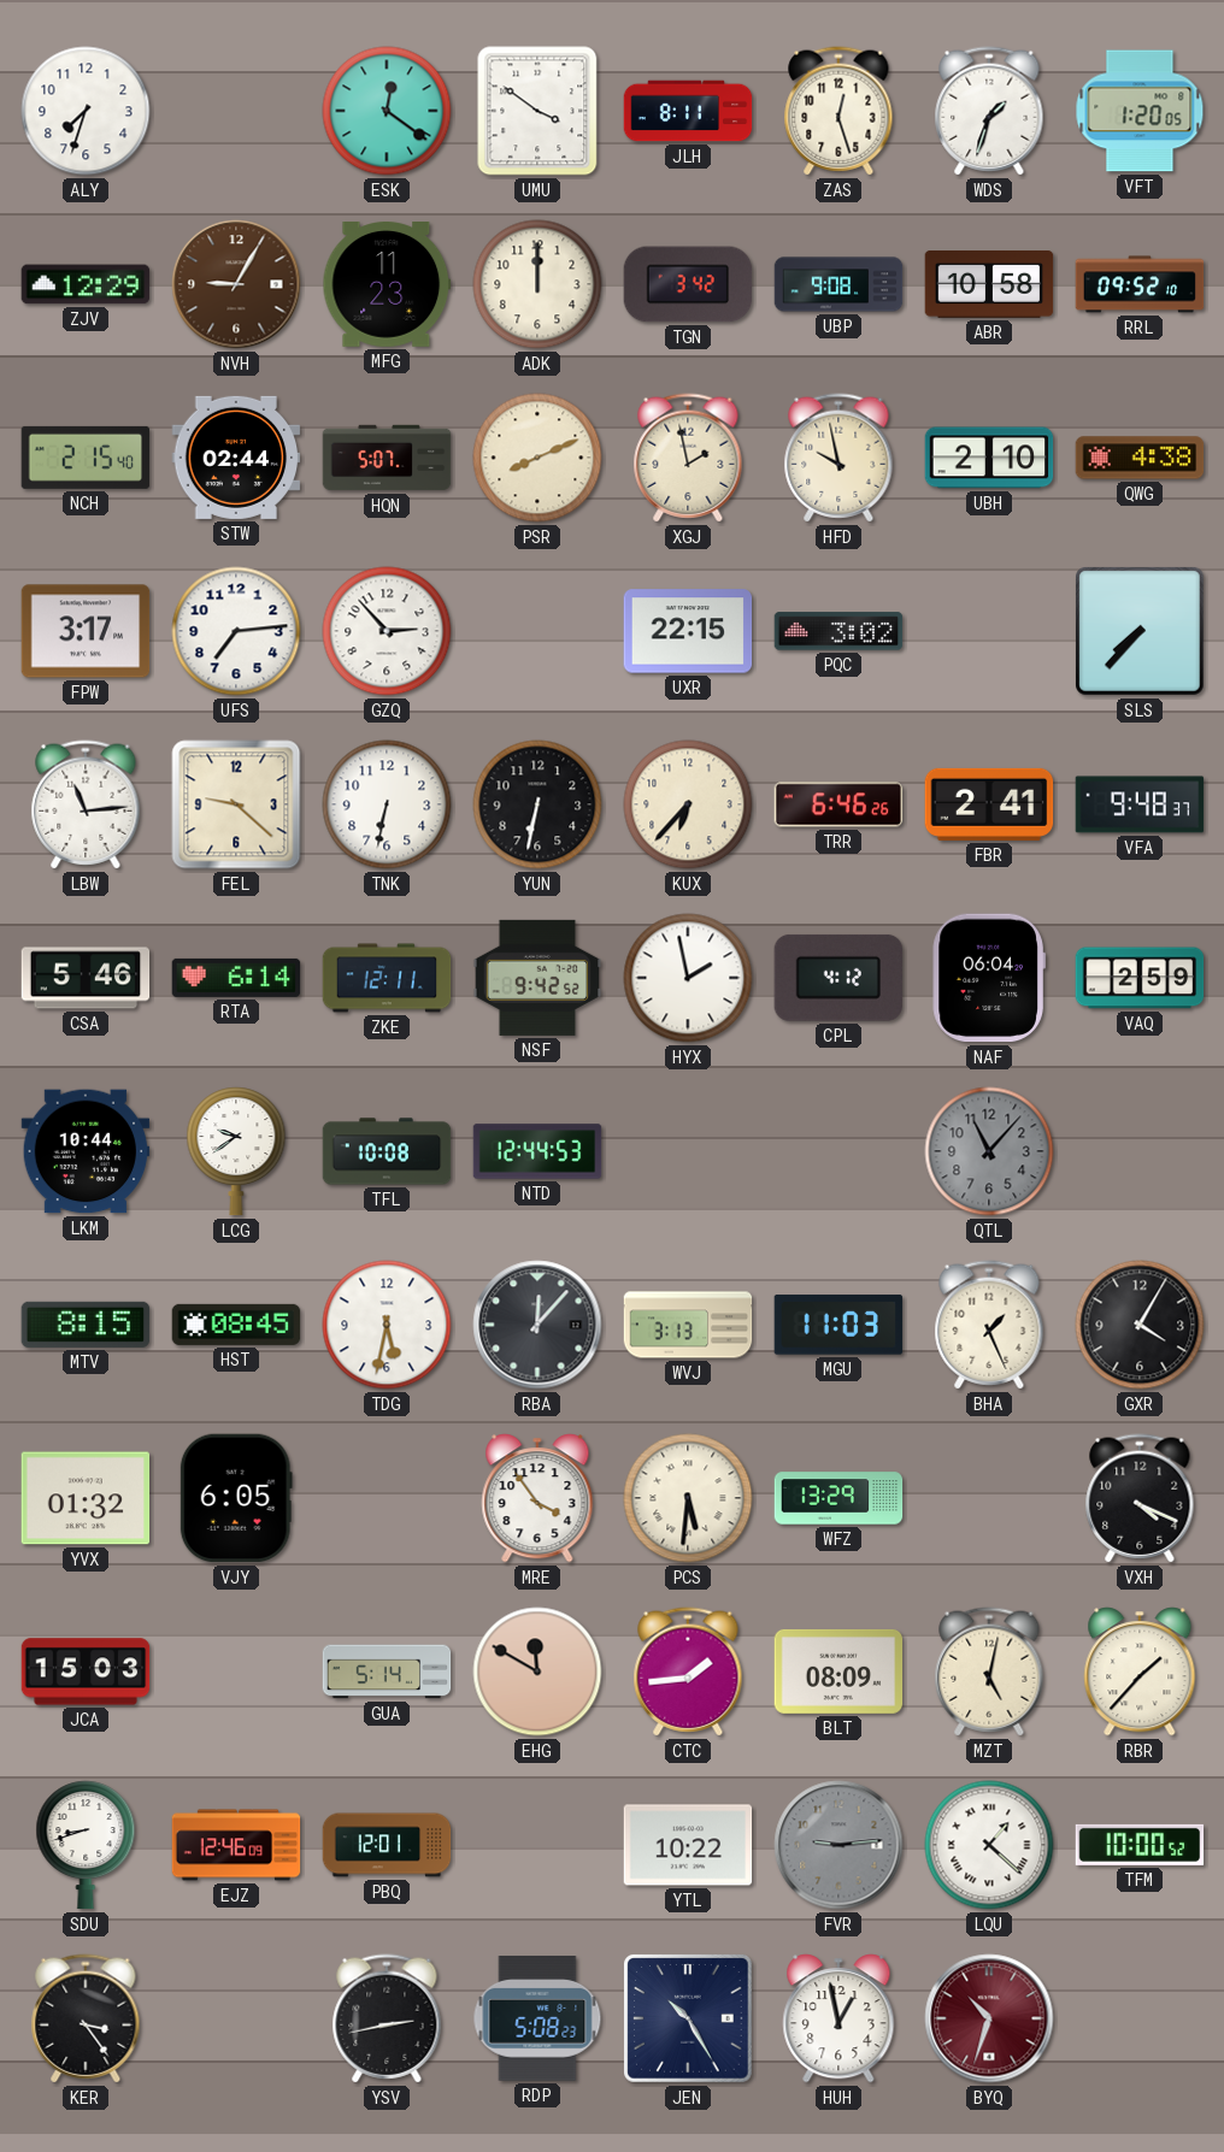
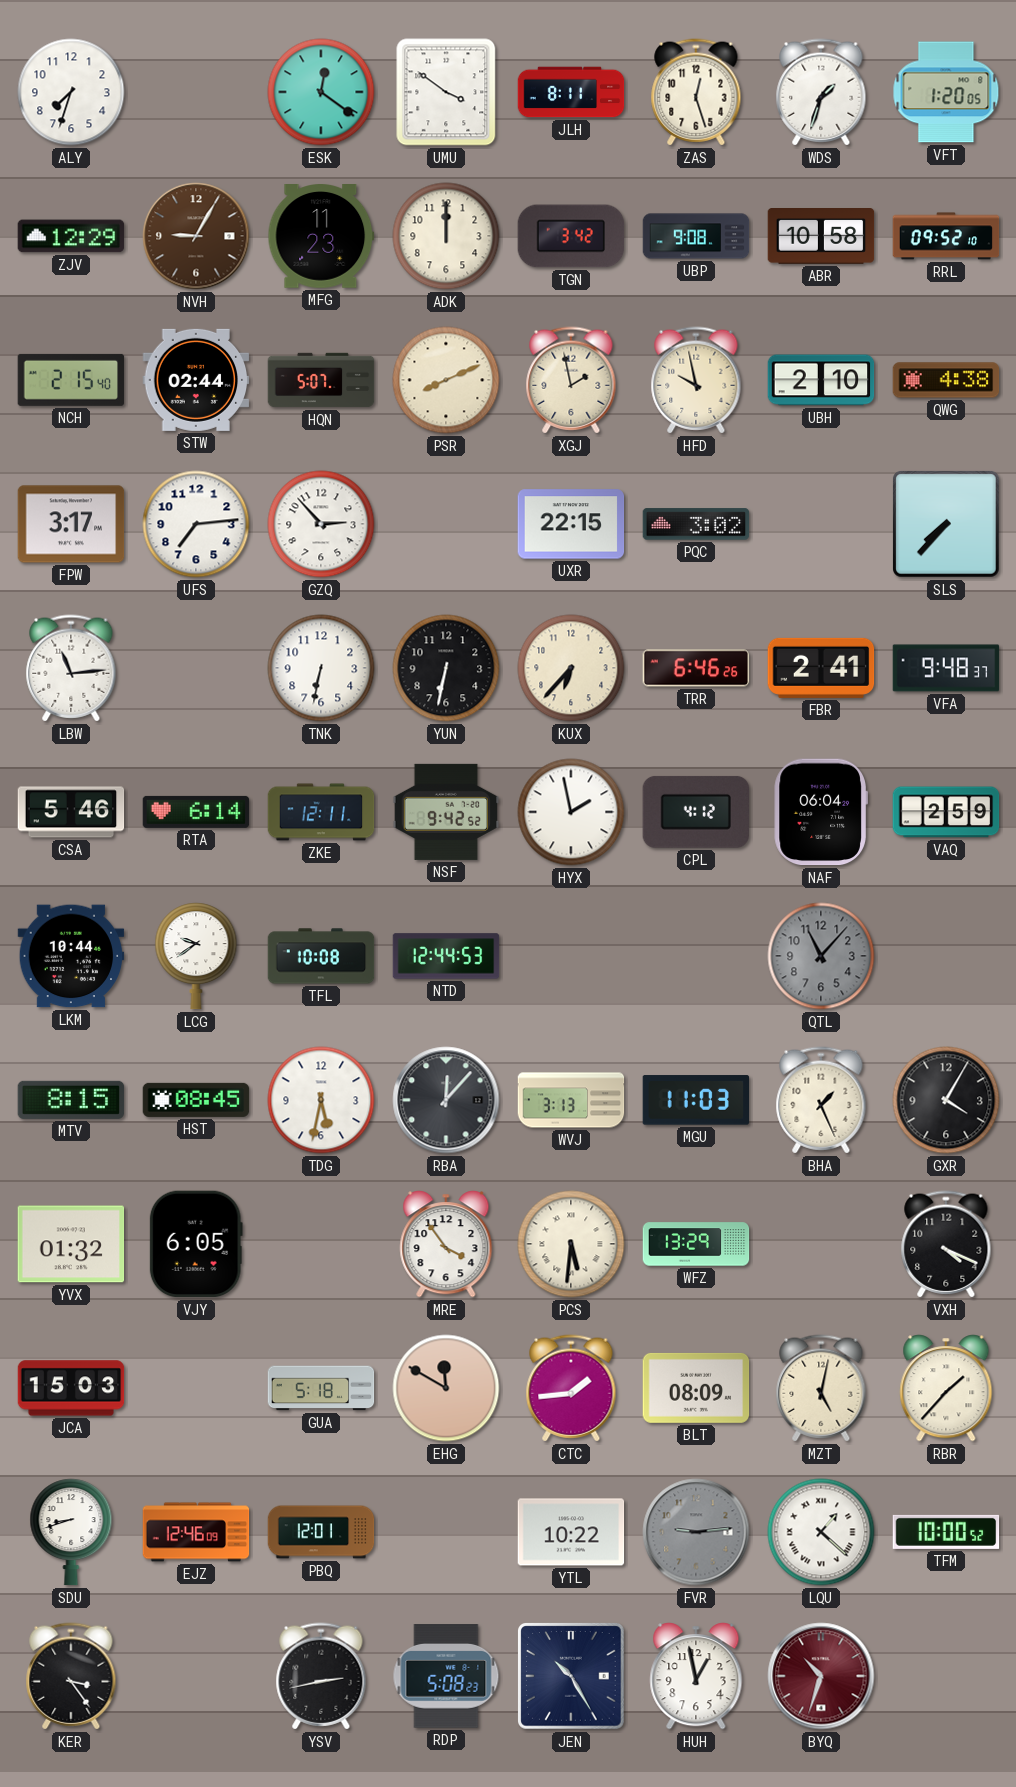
FEL: 9:22 -> none (236, 804)
GUA: 5:14 -> 5:18 (321, 1388)
